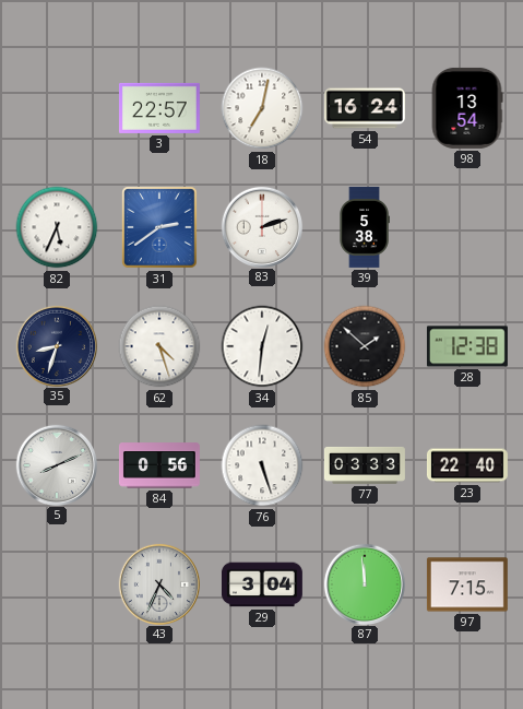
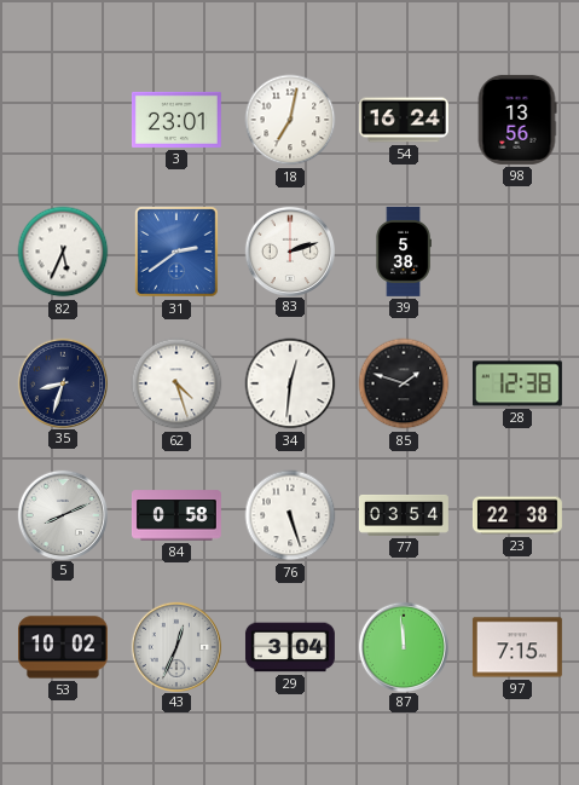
3: 22:57 -> 23:01 (176, 120)
98: 13:54 -> 13:56 (517, 120)
85: 1:52 -> 1:48 (404, 383)
84: 0:56 -> 0:58 (176, 515)
77: 03:33 -> 03:54 (405, 515)
23: 22:40 -> 22:38 (517, 515)
53: none -> 10:02 (63, 647)
43: 4:34 -> 12:34 (175, 646)
